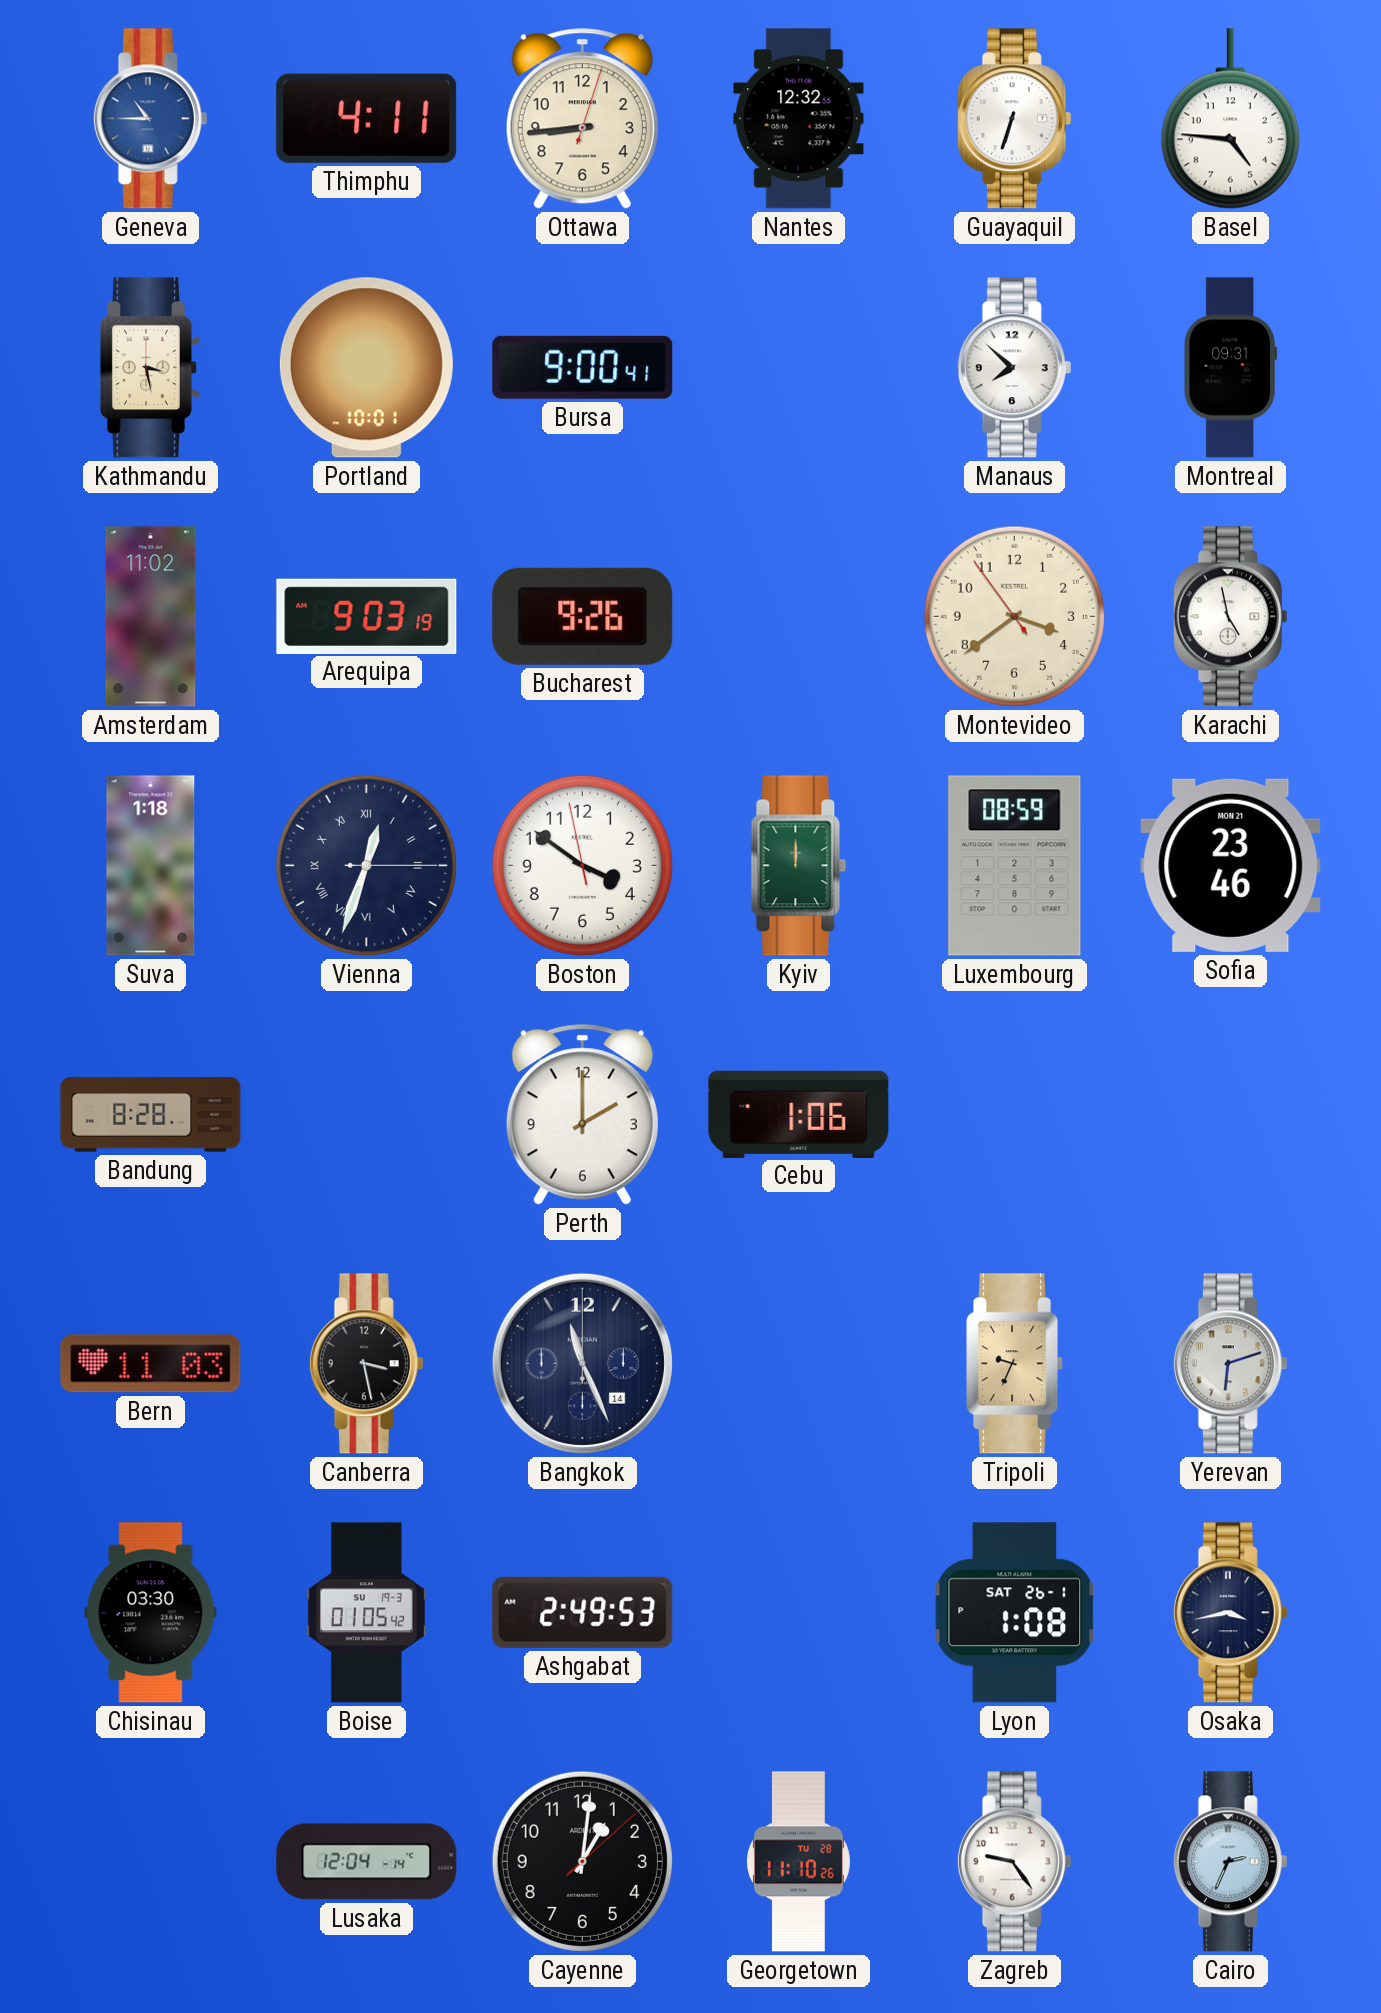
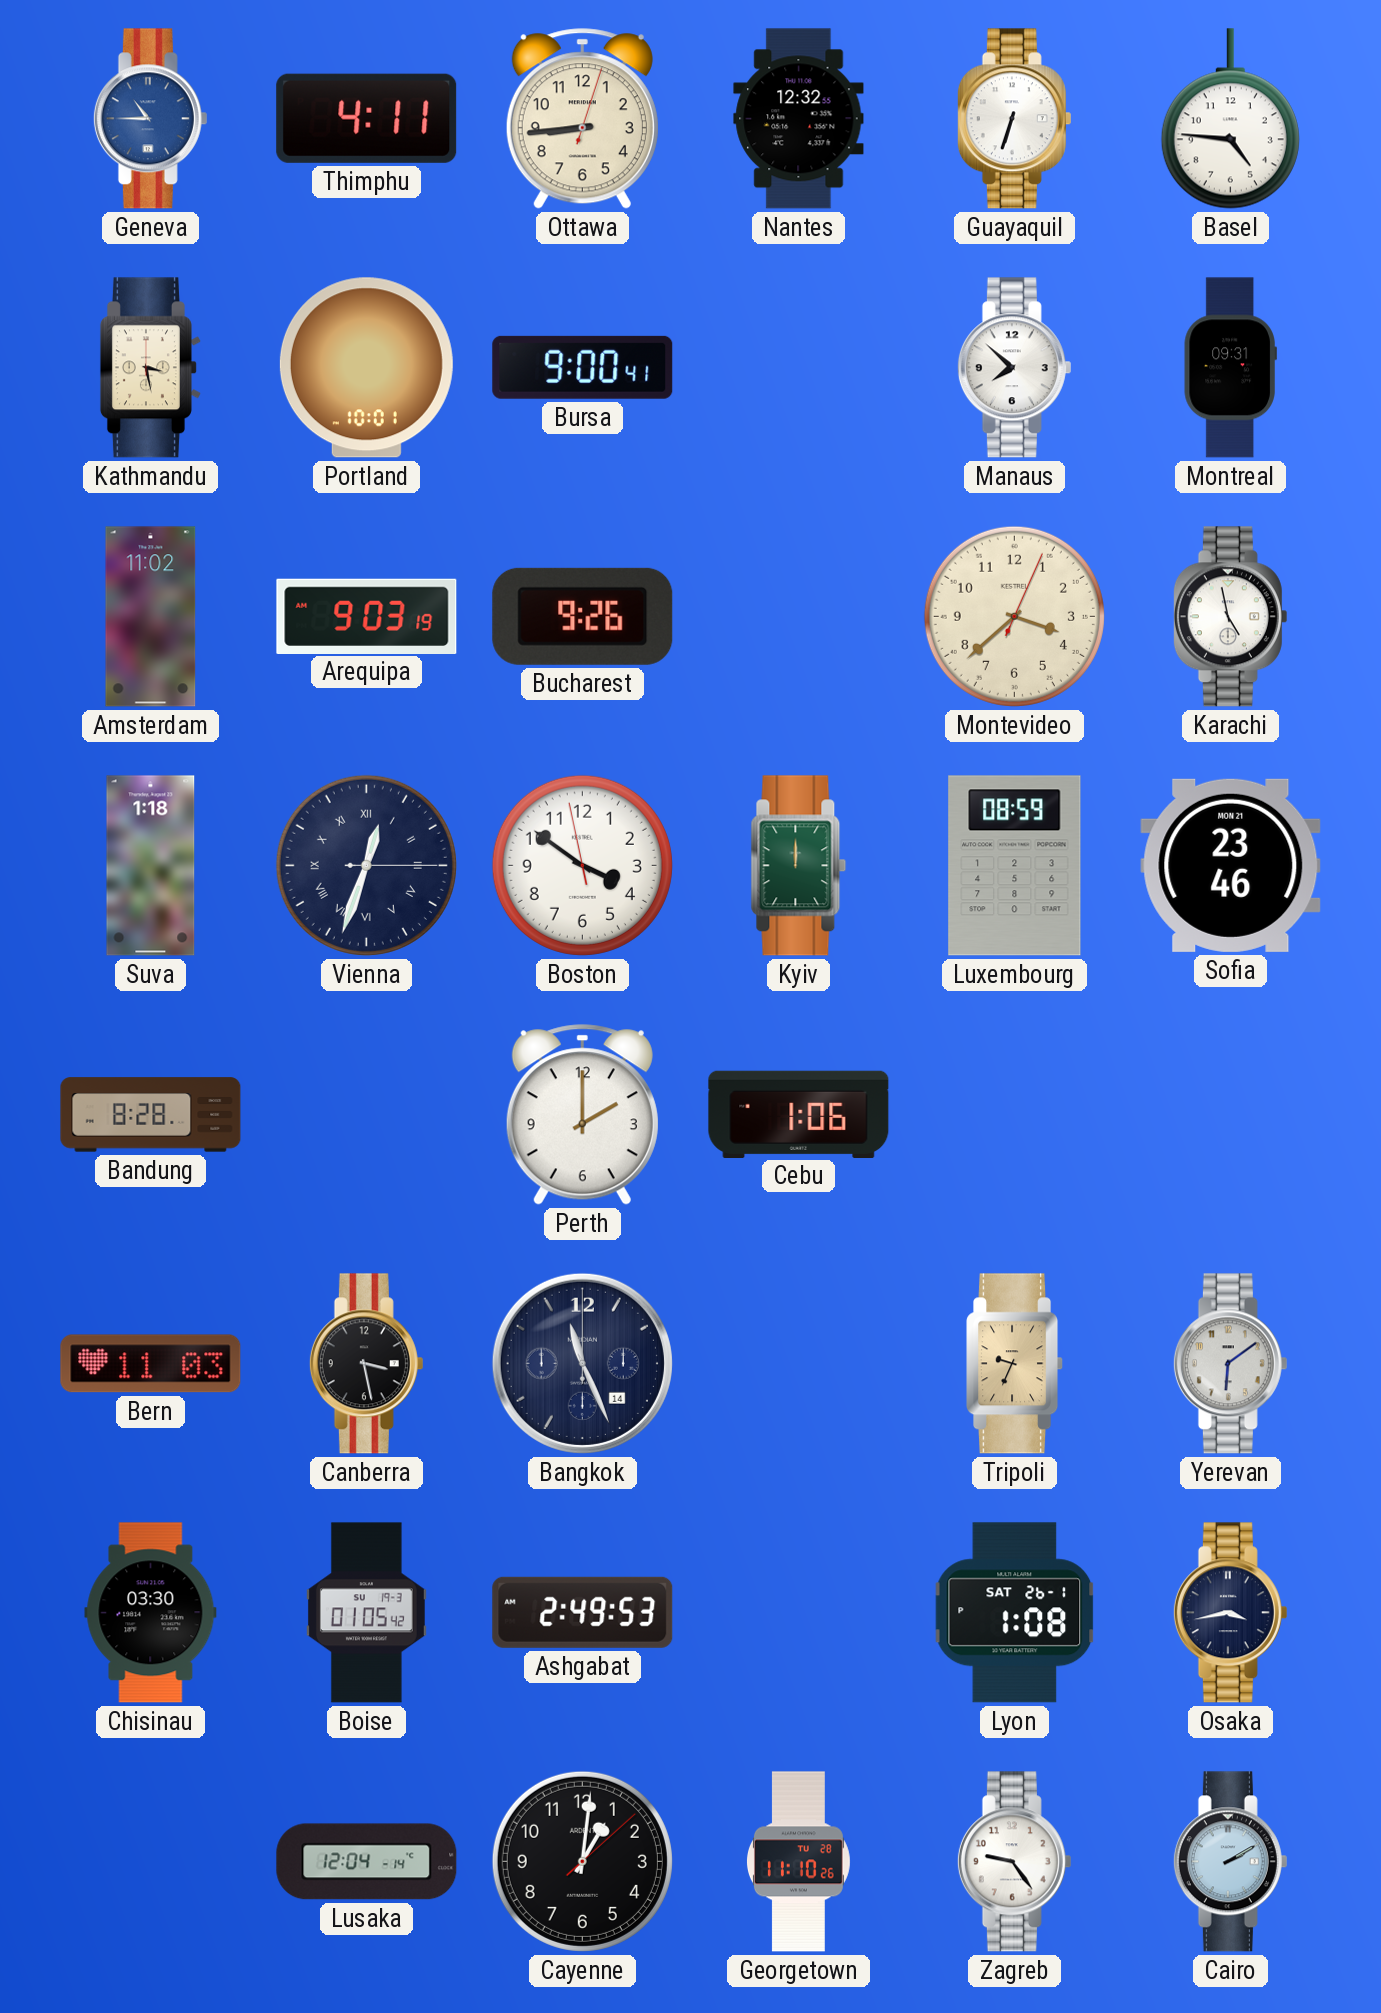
Montevideo: 3:38:54 -> 3:38:04 (1014, 616)
Yerevan: 6:12 -> 6:09 (1230, 1364)
Cairo: 2:34 -> 2:10 (1230, 1862)
